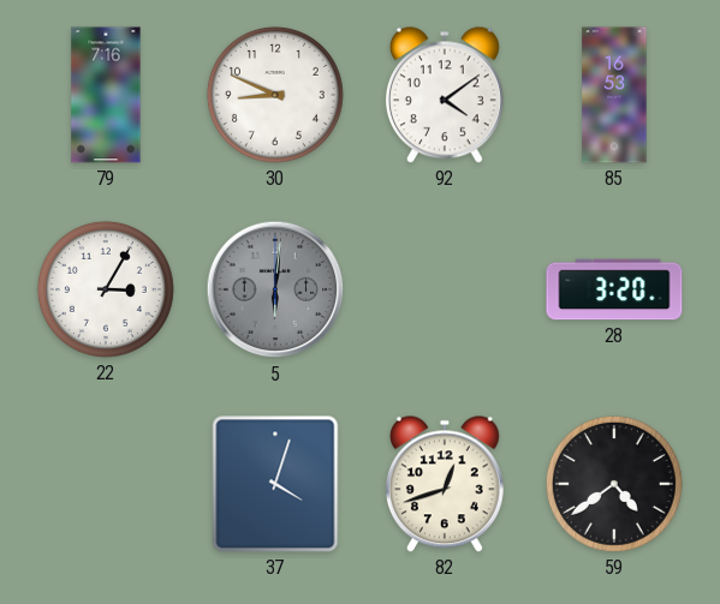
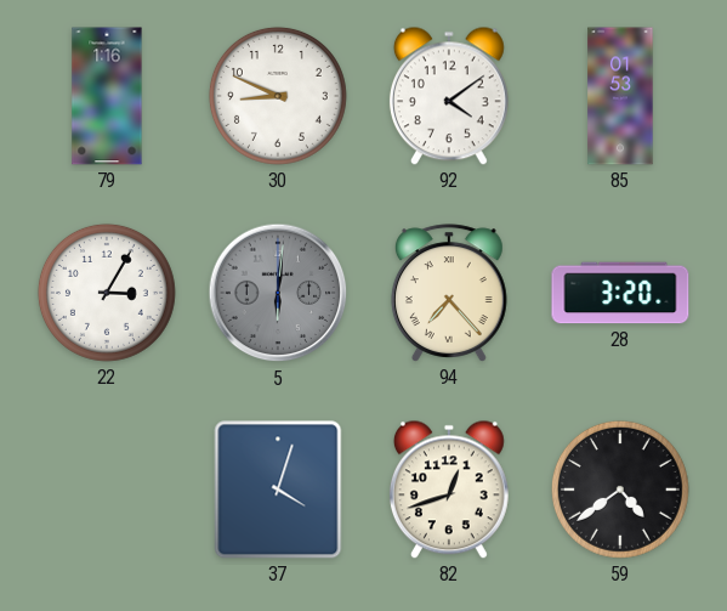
79: 7:16 -> 1:16 (107, 96)
85: 16:53 -> 01:53 (620, 96)
94: none -> 7:23 (449, 293)
